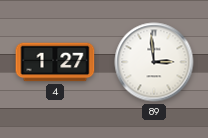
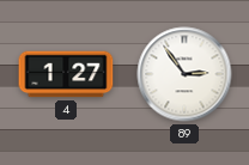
89: 2:59 -> 2:54 (184, 74)
